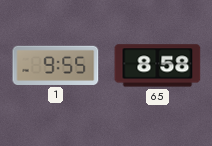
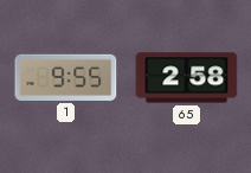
65: 8:58 -> 2:58 (187, 78)
